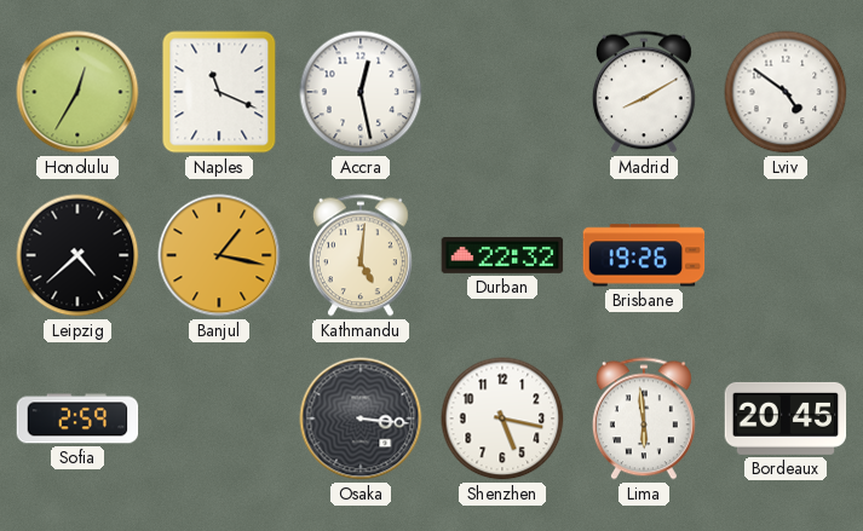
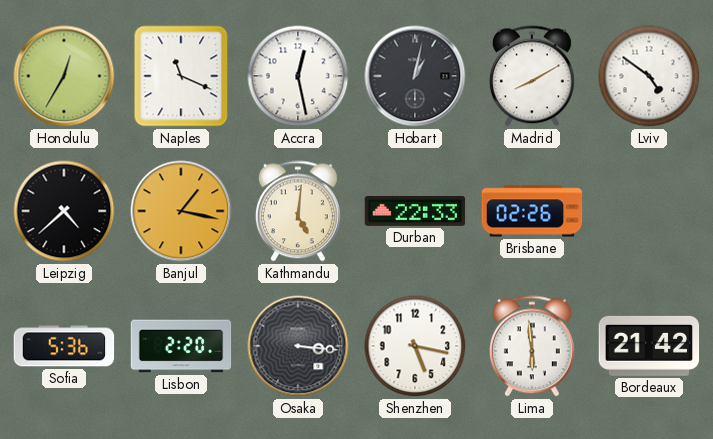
Hobart: none -> 1:02 (415, 76)
Durban: 22:32 -> 22:33 (415, 211)
Brisbane: 19:26 -> 02:26 (532, 211)
Sofia: 2:59 -> 5:36 (64, 346)
Lisbon: none -> 2:20 (181, 346)
Bordeaux: 20:45 -> 21:42 (649, 346)
